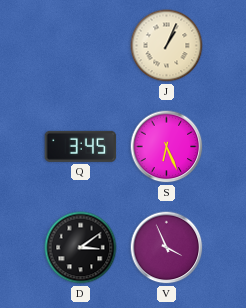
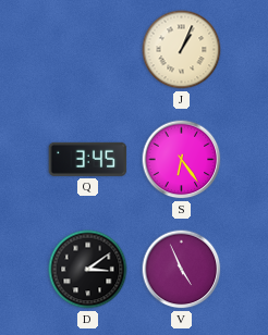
S: 6:26 -> 6:24 (182, 160)
V: 3:56 -> 4:56 (182, 270)
